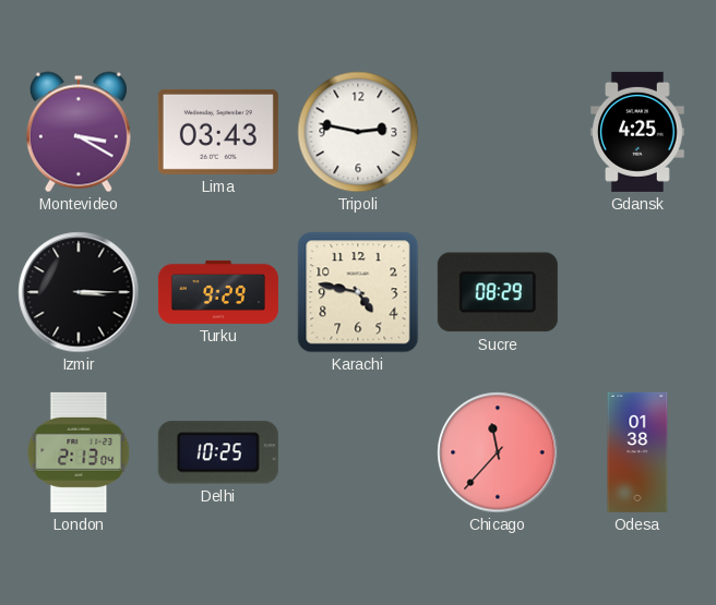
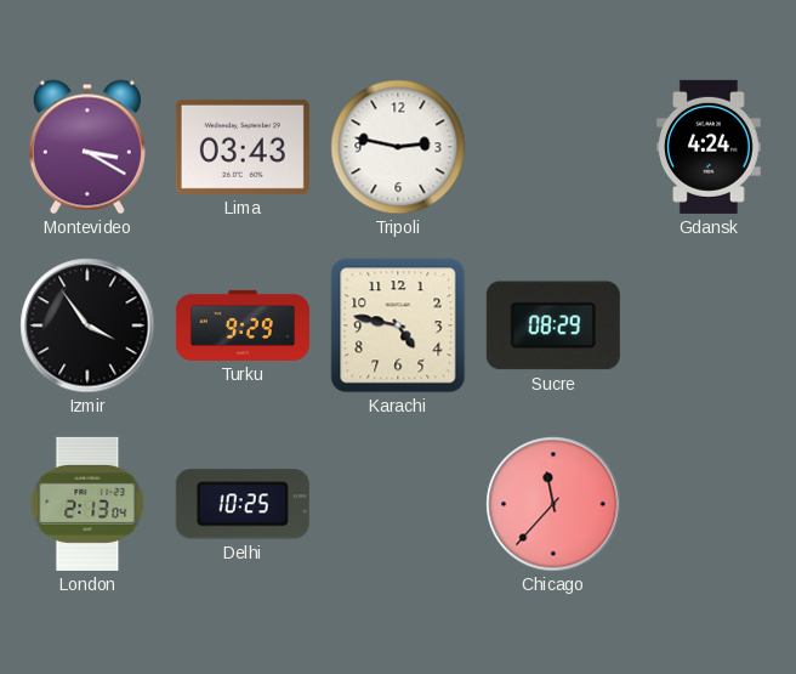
Gdansk: 4:25 -> 4:24 (710, 147)
Izmir: 3:15 -> 3:54 (87, 325)
Odesa: 01:38 -> none (637, 452)
